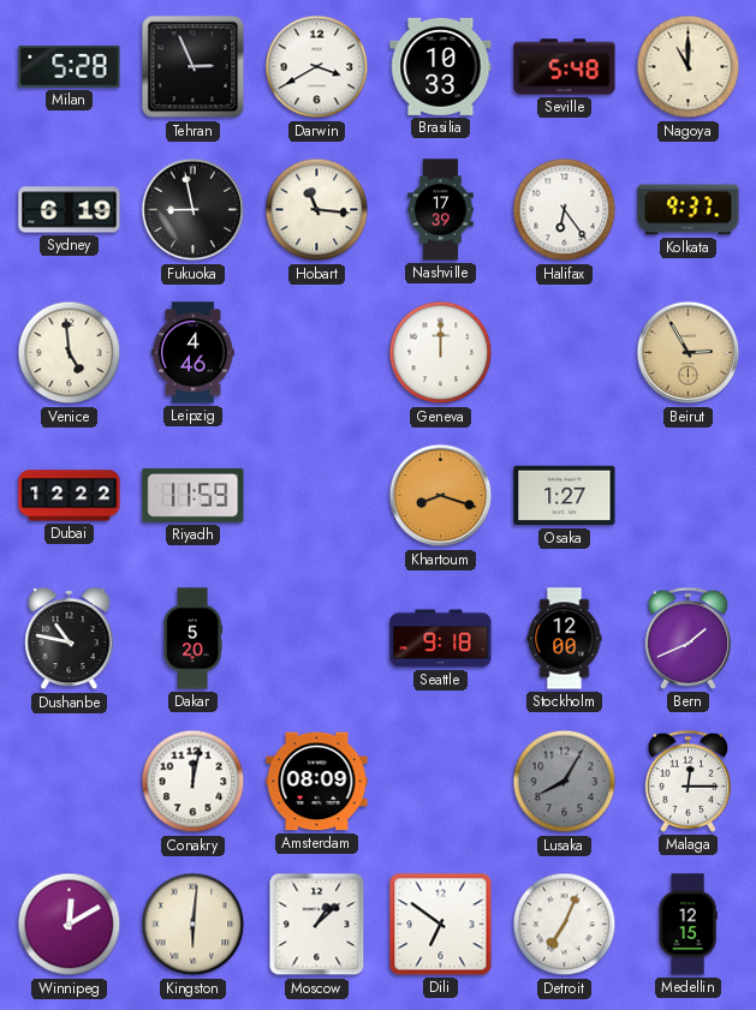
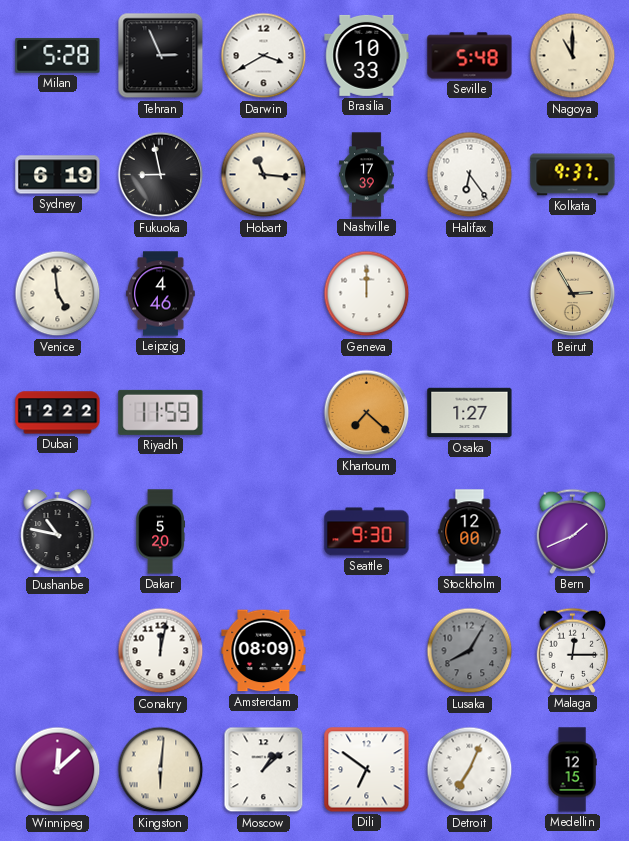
Khartoum: 8:18 -> 7:22 (367, 413)
Seattle: 9:18 -> 9:30 (367, 532)
Winnipeg: 12:10 -> 12:08 (58, 770)
